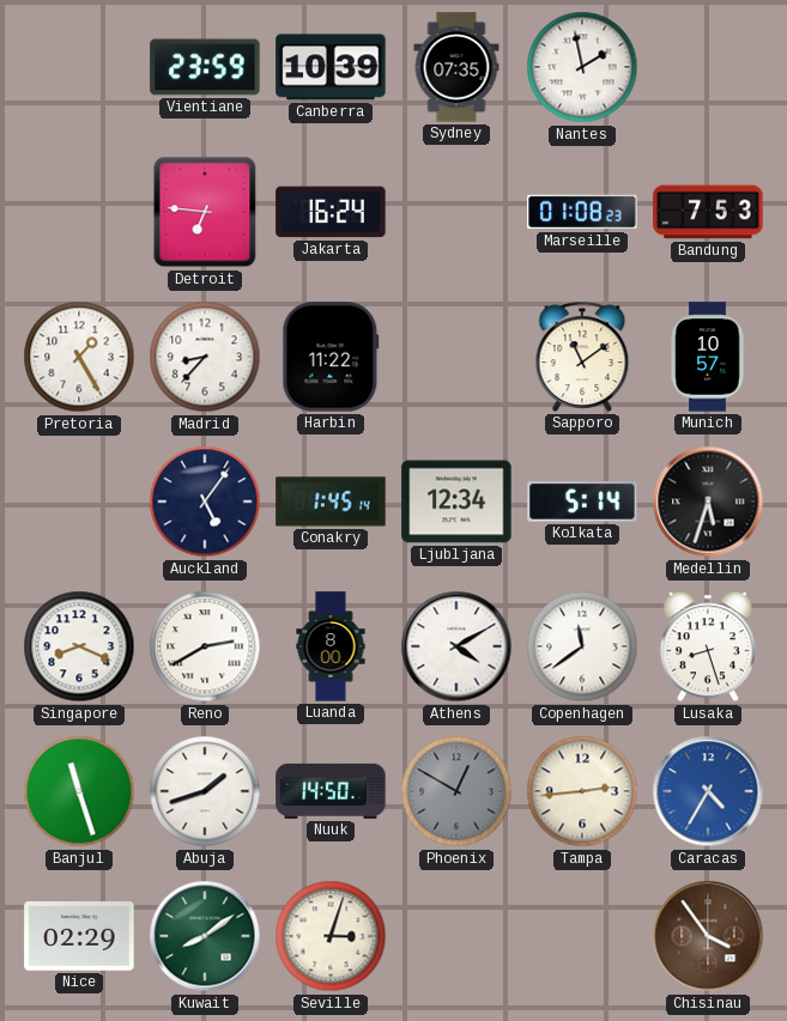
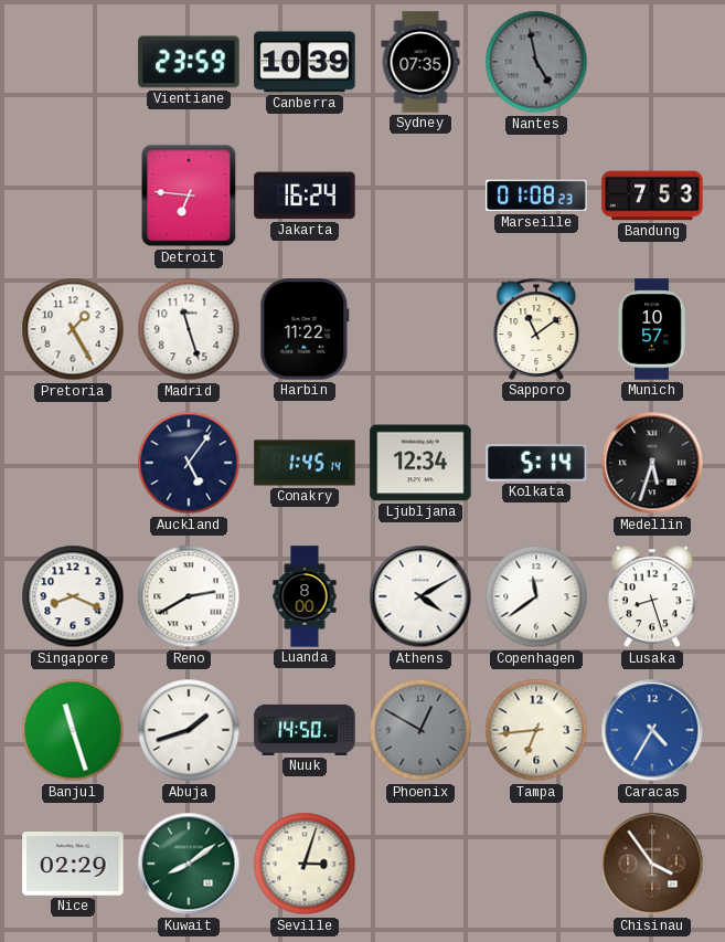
Nantes: 1:58 -> 4:58 (536, 62)
Nantes dial: white -> grey (536, 62)
Madrid: 8:37 -> 11:27 (189, 329)
Tampa: 2:44 -> 6:44 (536, 730)
